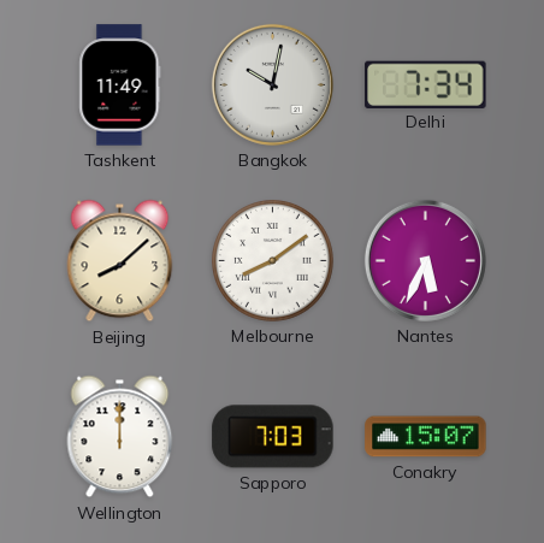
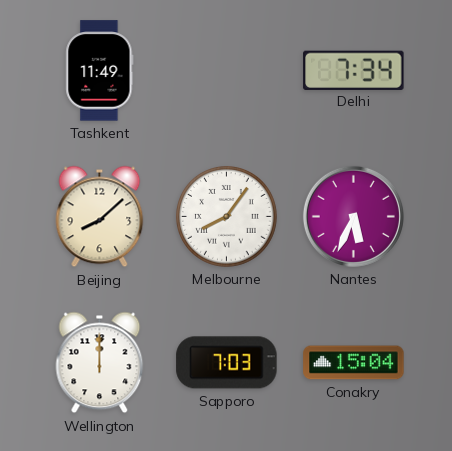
Bangkok: 10:02 -> none (272, 84)
Melbourne: 8:09 -> 8:06 (227, 217)
Conakry: 15:07 -> 15:04 (354, 363)
